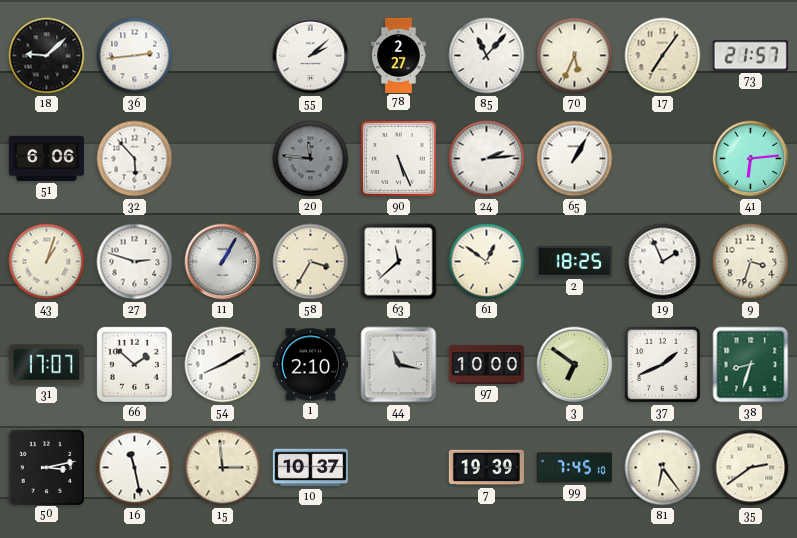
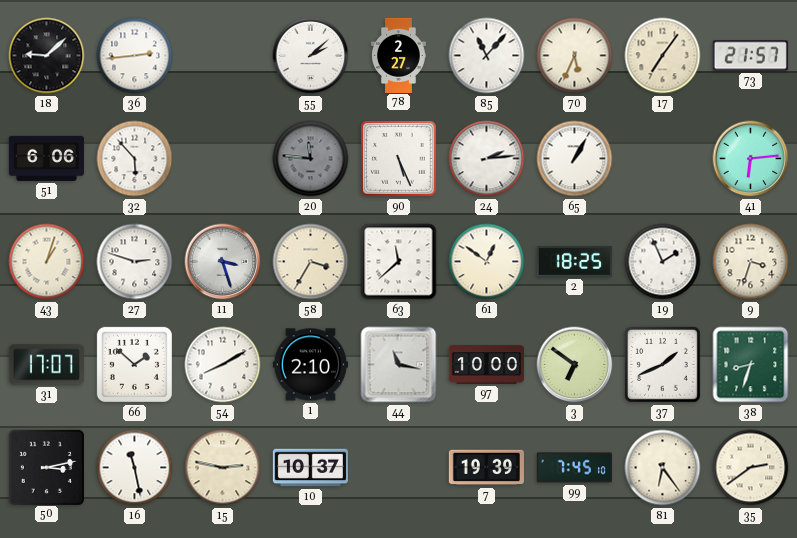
11: 1:05 -> 3:27 (223, 262)
15: 2:59 -> 2:47 (223, 468)
